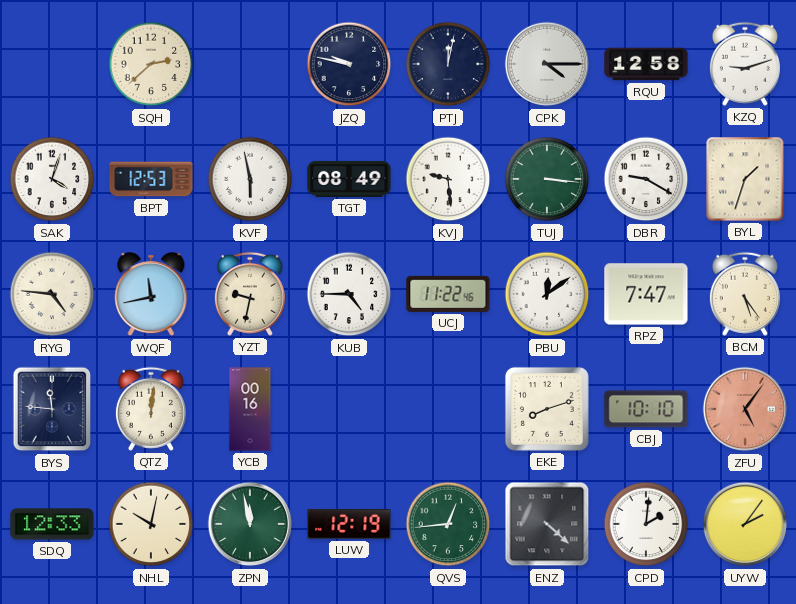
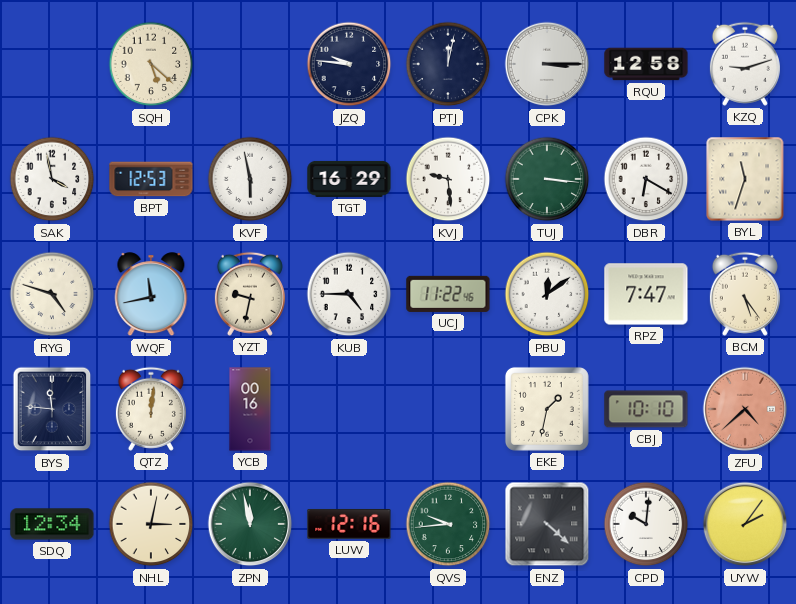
SQH: 2:38 -> 5:22 (151, 64)
JZQ: 9:47 -> 9:46 (349, 64)
CPK: 4:15 -> 3:15 (547, 64)
SAK: 4:03 -> 3:58 (52, 179)
TGT: 08:49 -> 16:29 (349, 179)
DBR: 9:20 -> 6:20 (646, 179)
BYL: 1:33 -> 11:33 (745, 179)
RYG: 4:46 -> 4:48 (52, 294)
EKE: 8:12 -> 1:32 (547, 409)
ZFU: 5:06 -> 4:38 (745, 409)
SDQ: 12:33 -> 12:34 (52, 524)
NHL: 10:02 -> 3:02 (151, 524)
LUW: 12:19 -> 12:16 (349, 524)
QVS: 12:44 -> 9:44 (448, 524)
CPD: 2:01 -> 10:01 (646, 524)
